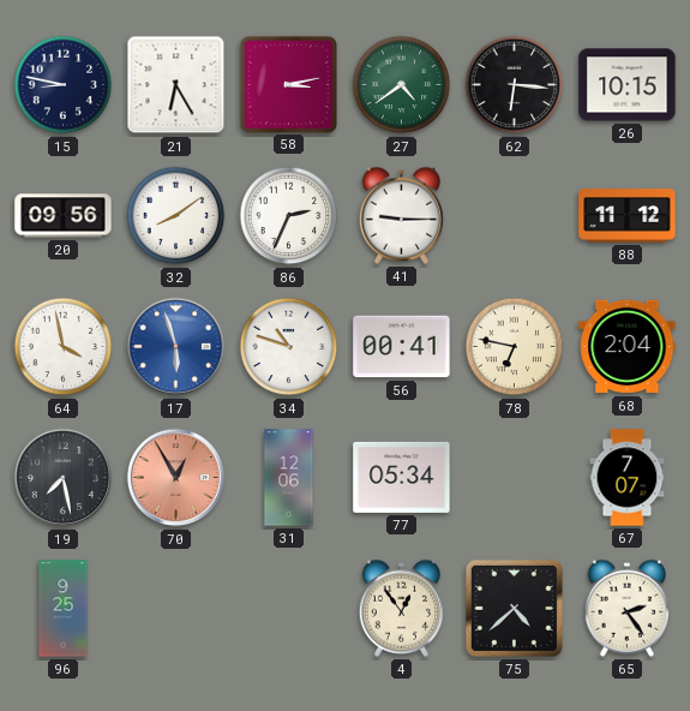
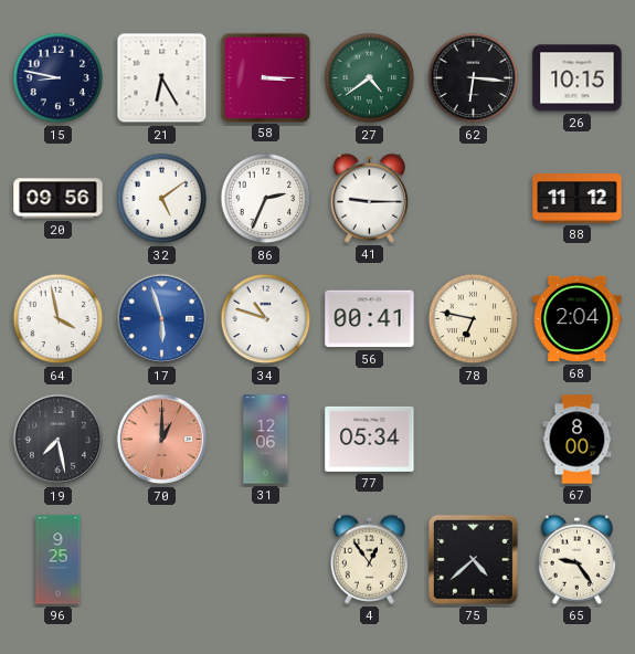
58: 3:13 -> 3:15 (265, 77)
32: 8:09 -> 5:09 (162, 199)
70: 12:55 -> 1:00 (162, 440)
67: 7:07 -> 8:00 (578, 440)
65: 2:24 -> 9:24 (576, 559)
